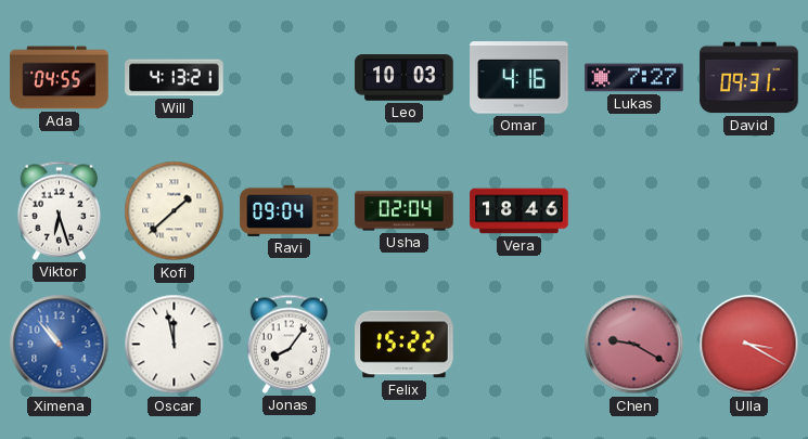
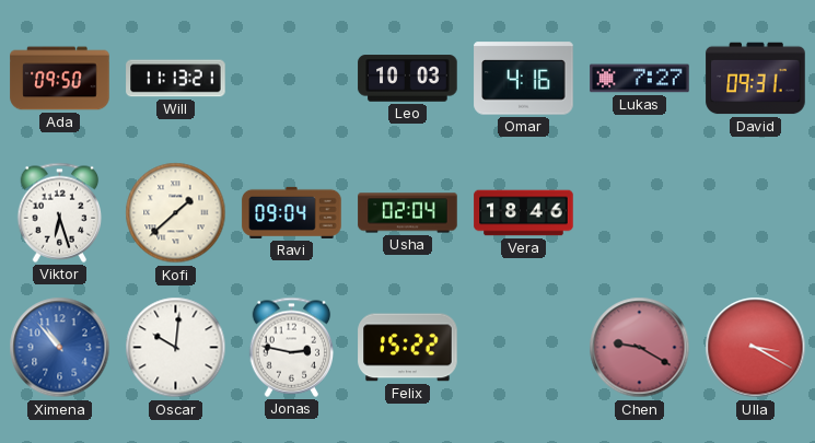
Ada: 04:55 -> 09:50 (60, 79)
Will: 4:13 -> 11:13 (176, 79)
Oscar: 11:58 -> 10:01 (176, 348)
Jonas: 8:06 -> 2:47 (292, 347)
